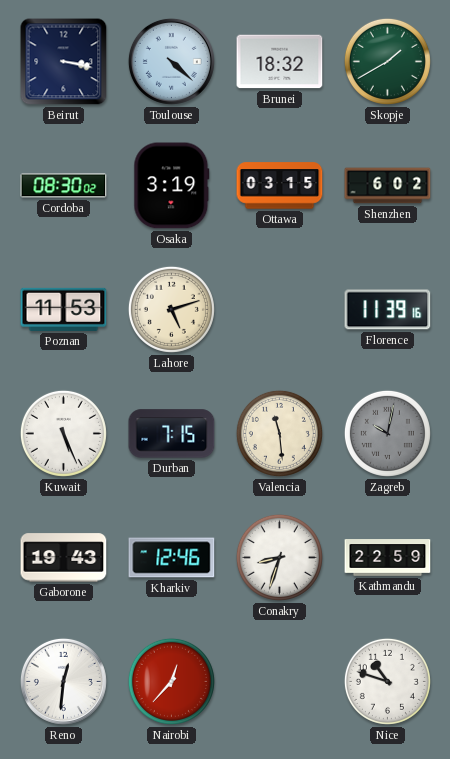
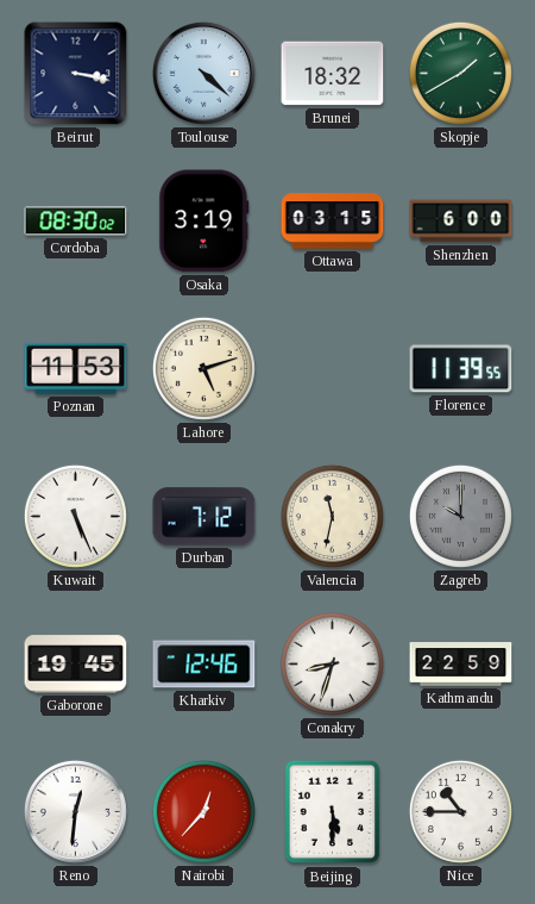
Shenzhen: 6:02 -> 6:00 (461, 222)
Florence: 11:39:16 -> 11:39:55 (461, 369)
Durban: 7:15 -> 7:12 (204, 517)
Valencia: 11:29 -> 11:32 (332, 516)
Zagreb: 10:02 -> 10:00 (460, 516)
Gaborone: 19:43 -> 19:45 (76, 665)
Beijing: none -> 5:30 (333, 812)
Nice: 10:48 -> 10:45 (460, 811)
